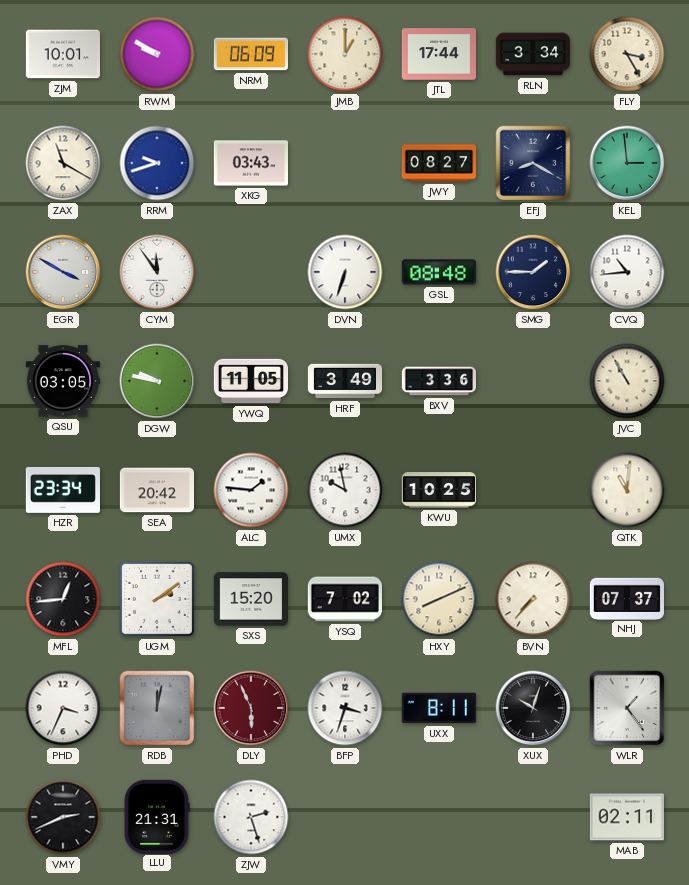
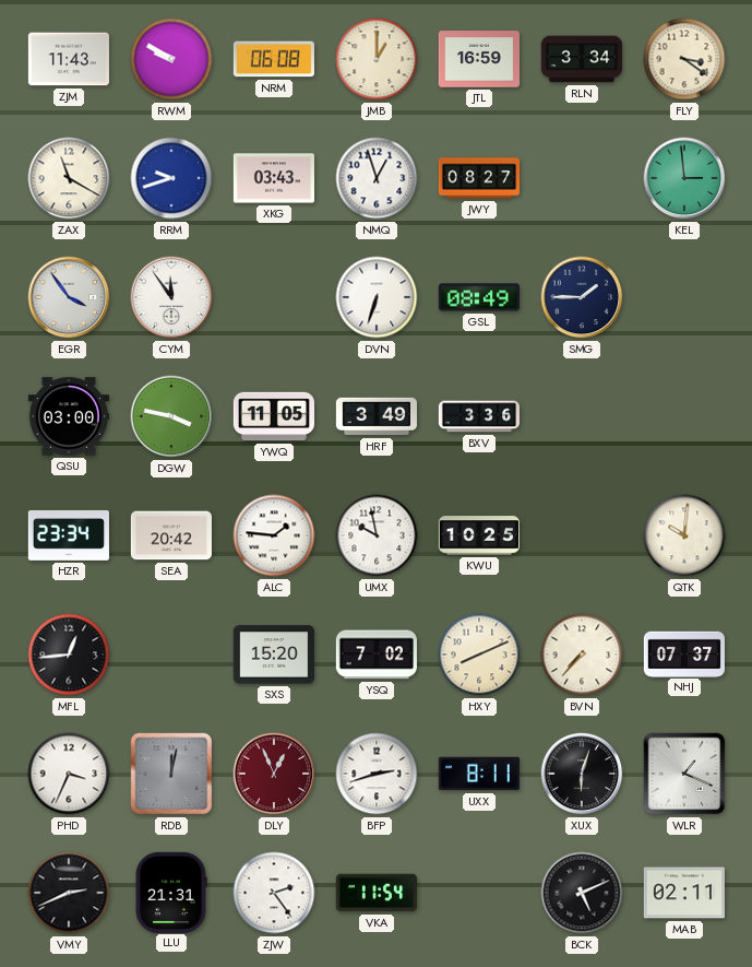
ZJM: 10:01 -> 11:43 (68, 59)
NRM: 06:09 -> 06:08 (273, 59)
JTL: 17:44 -> 16:59 (478, 59)
FLY: 3:25 -> 3:21 (684, 59)
NMQ: none -> 12:57 (377, 178)
EFJ: 8:20 -> none (533, 163)
EGR: 3:50 -> 3:54 (69, 297)
GSL: 08:48 -> 08:49 (478, 297)
CVQ: 10:44 -> none (627, 272)
QSU: 03:05 -> 03:00 (68, 416)
DGW: 9:47 -> 3:47 (171, 416)
JVC: 10:55 -> none (627, 381)
QTK: 11:01 -> 10:01 (684, 535)
UGM: 2:09 -> none (157, 599)
DLY: 5:56 -> 12:56 (274, 774)
BFP: 3:33 -> 2:42 (377, 774)
XUX: 10:03 -> 6:03 (582, 774)
WLR: 1:24 -> 1:19 (684, 774)
ZJW: 2:27 -> 2:24 (274, 893)
VKA: none -> 11:54 (377, 893)
BCK: none -> 5:11 (582, 893)
